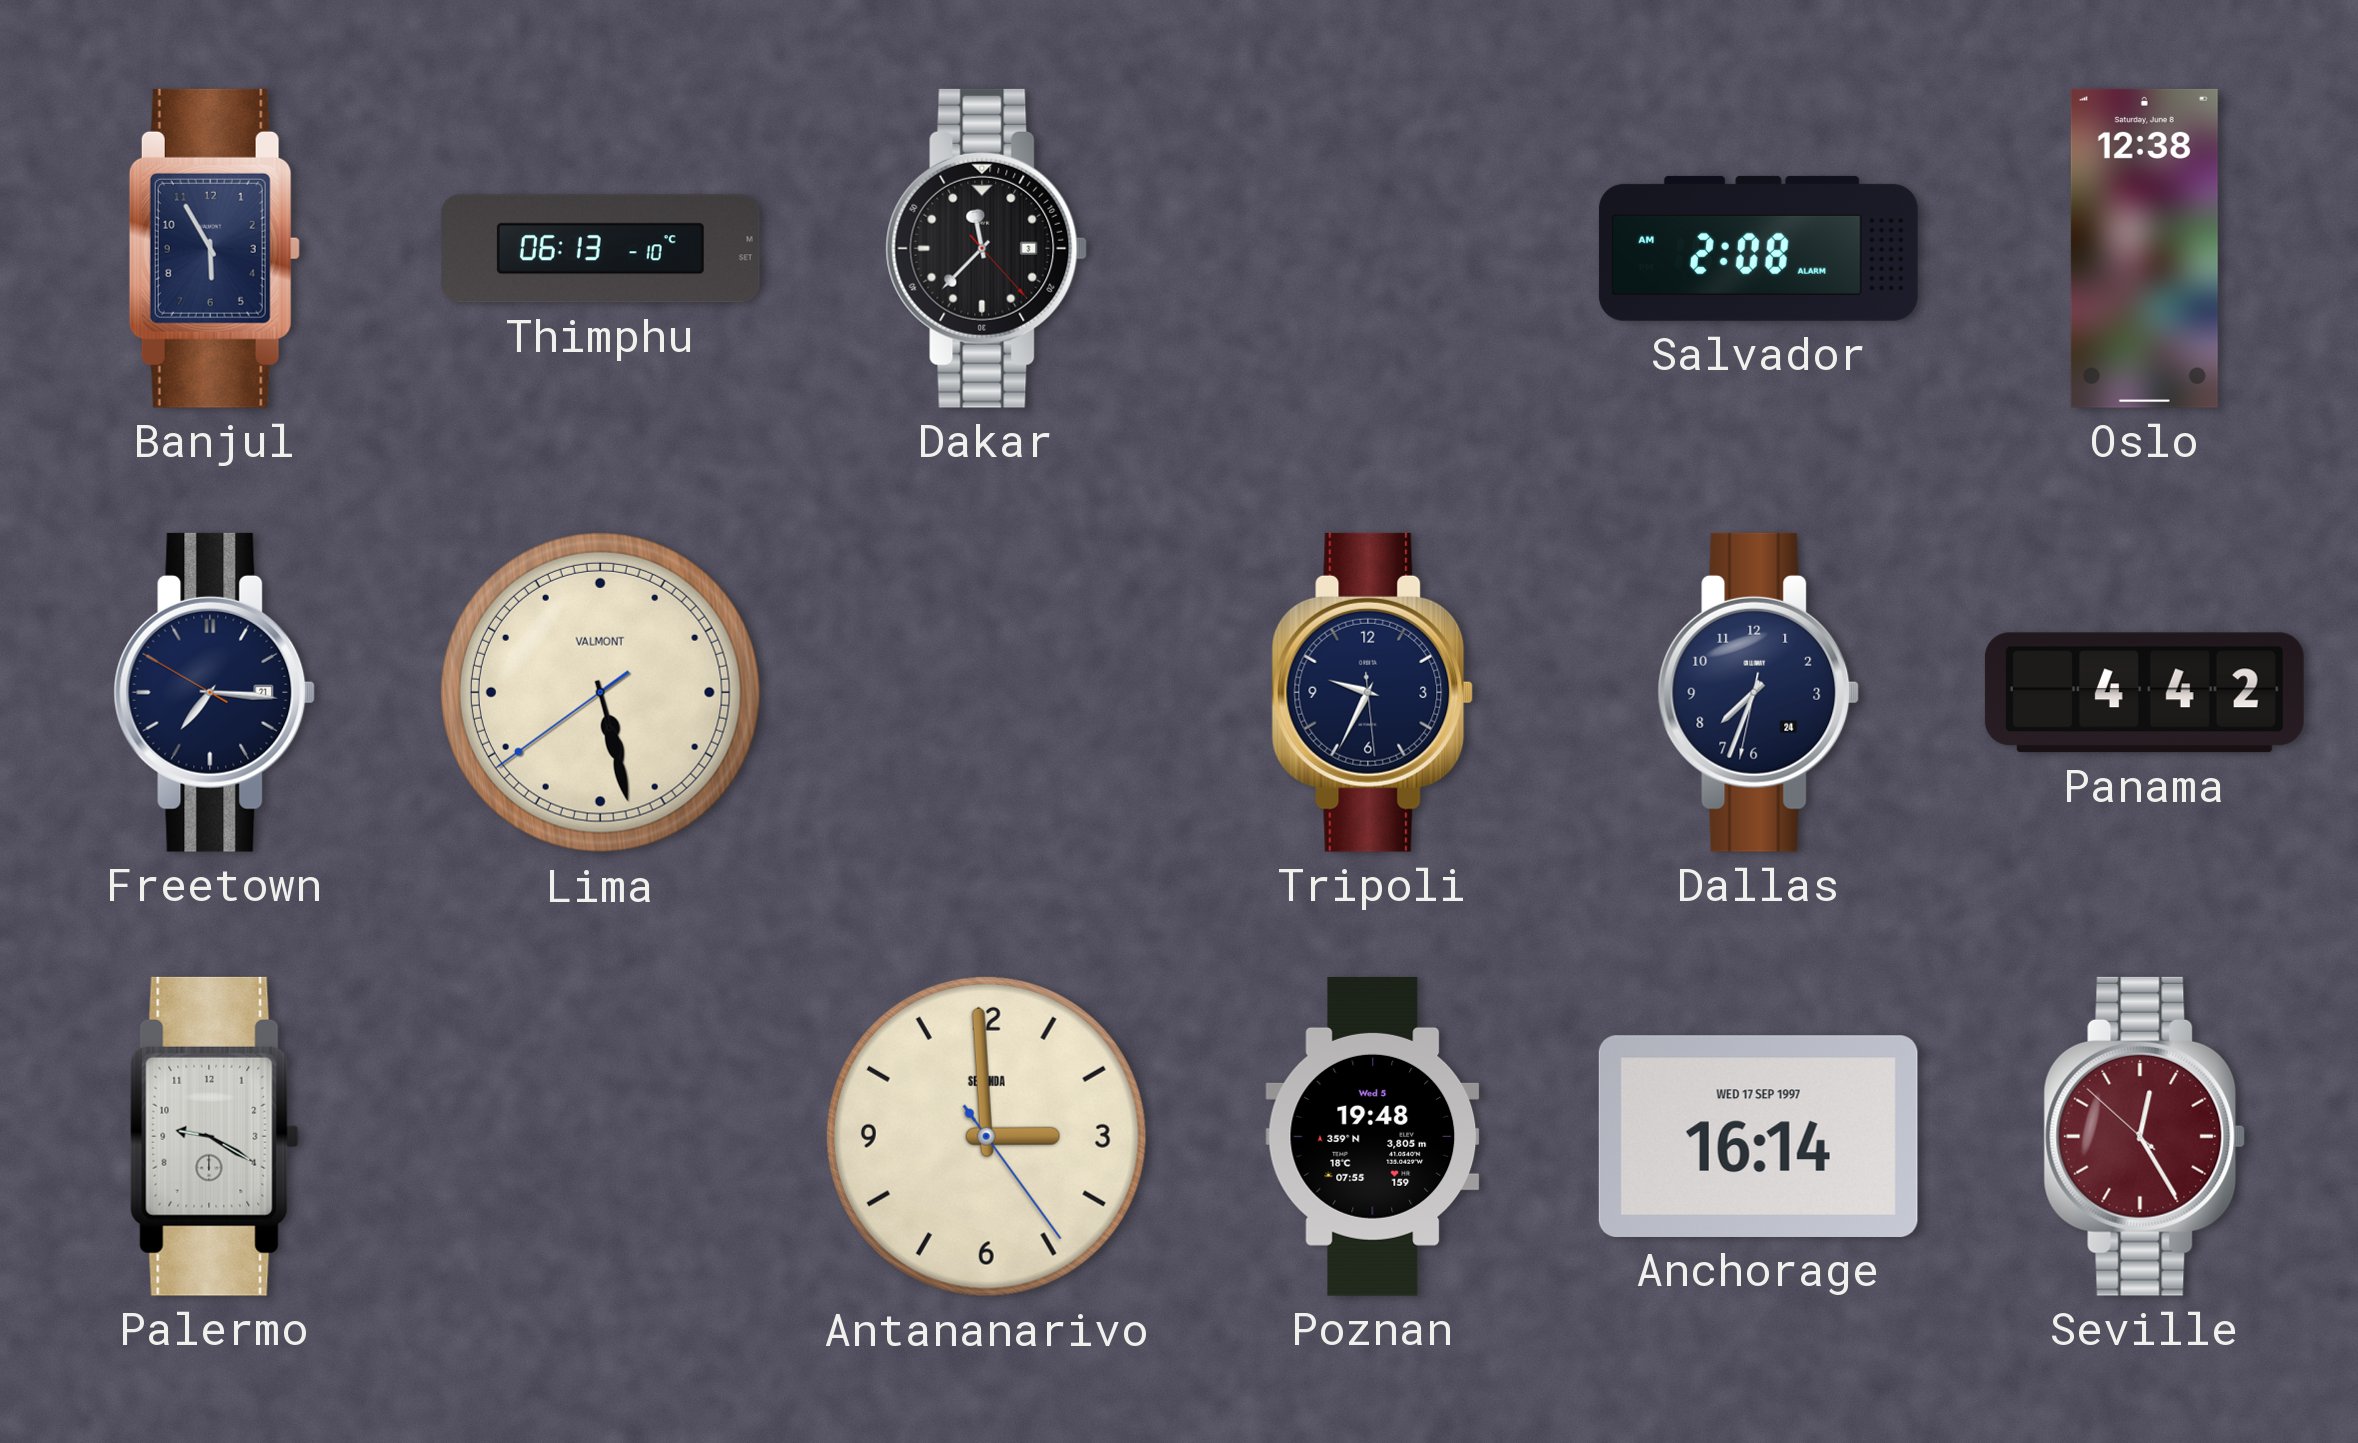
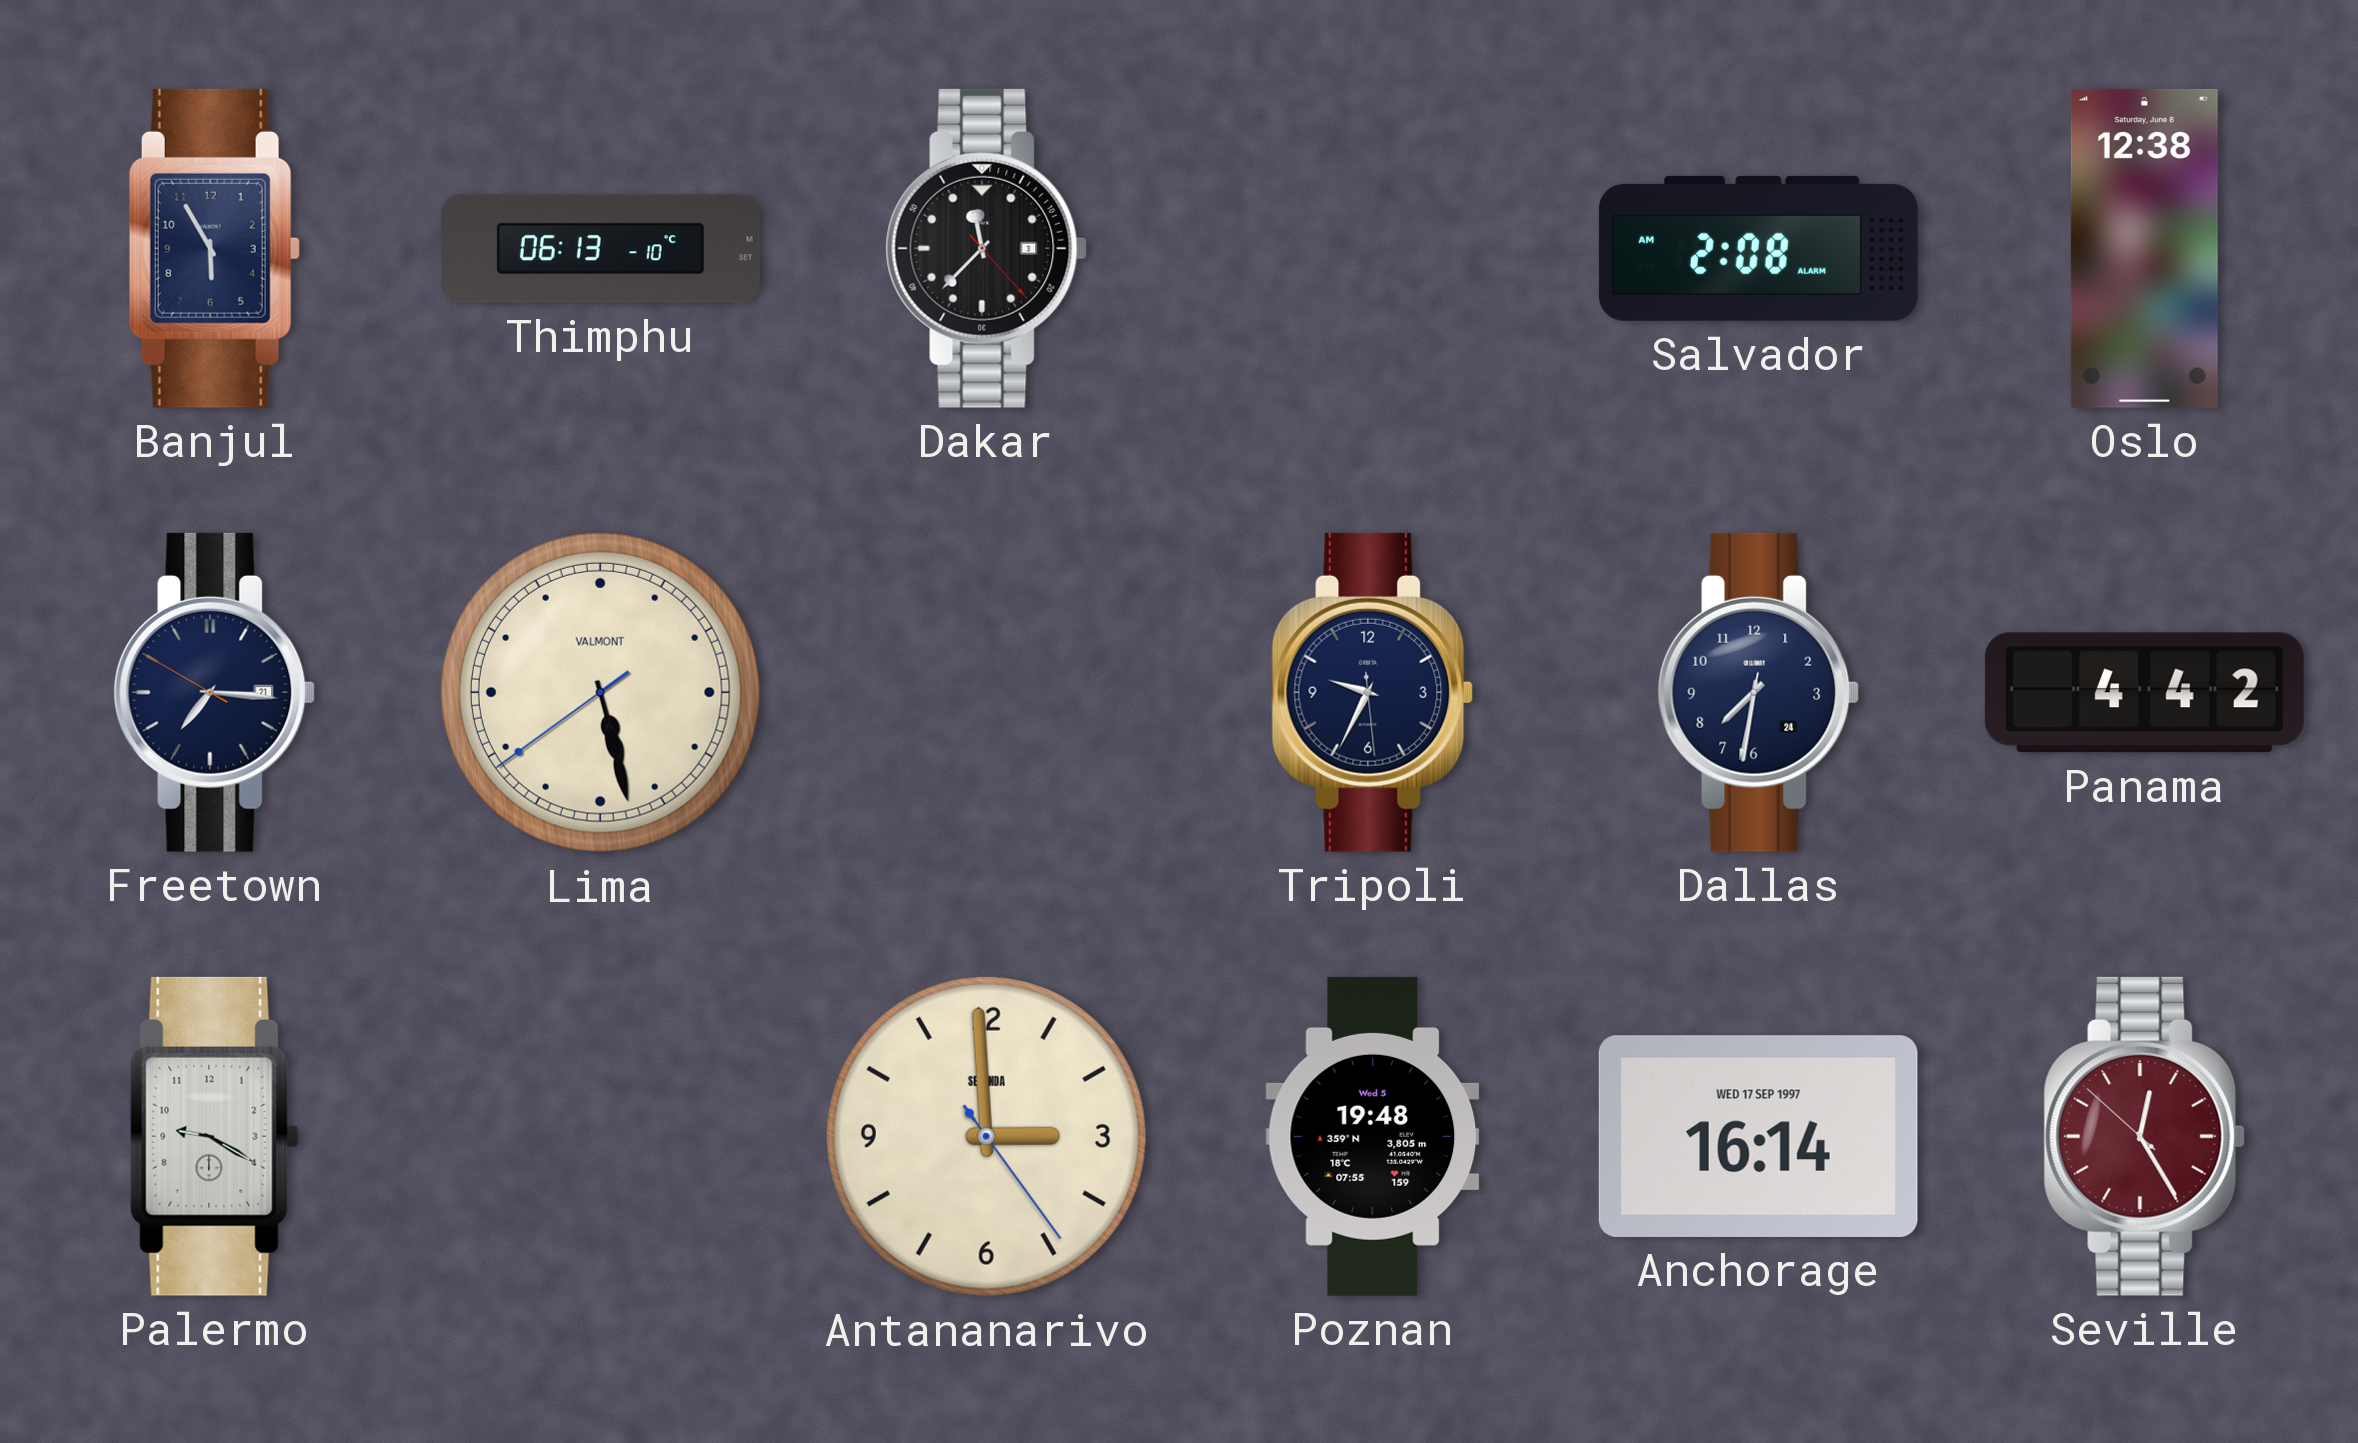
Dallas: 7:33 -> 7:31 (1759, 692)
